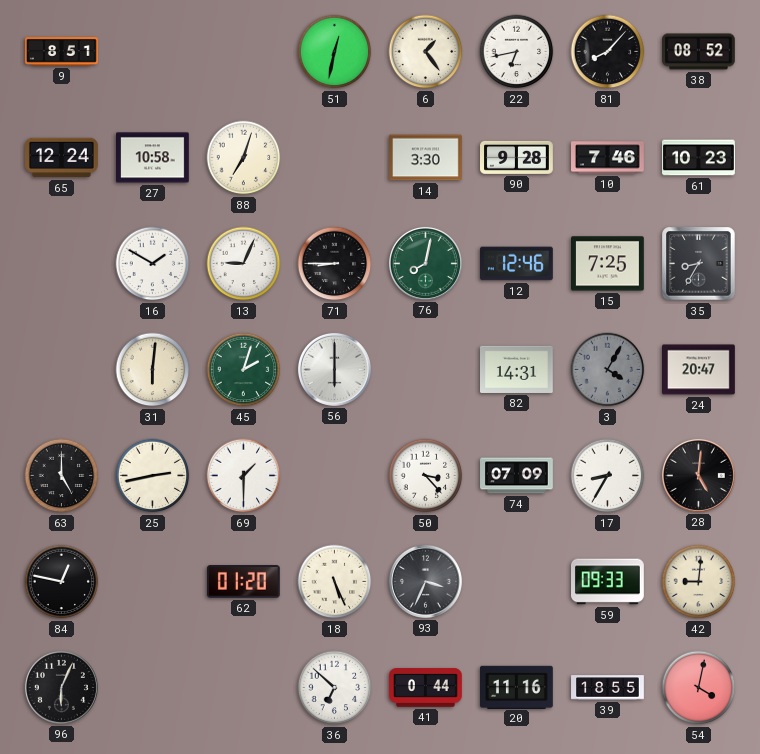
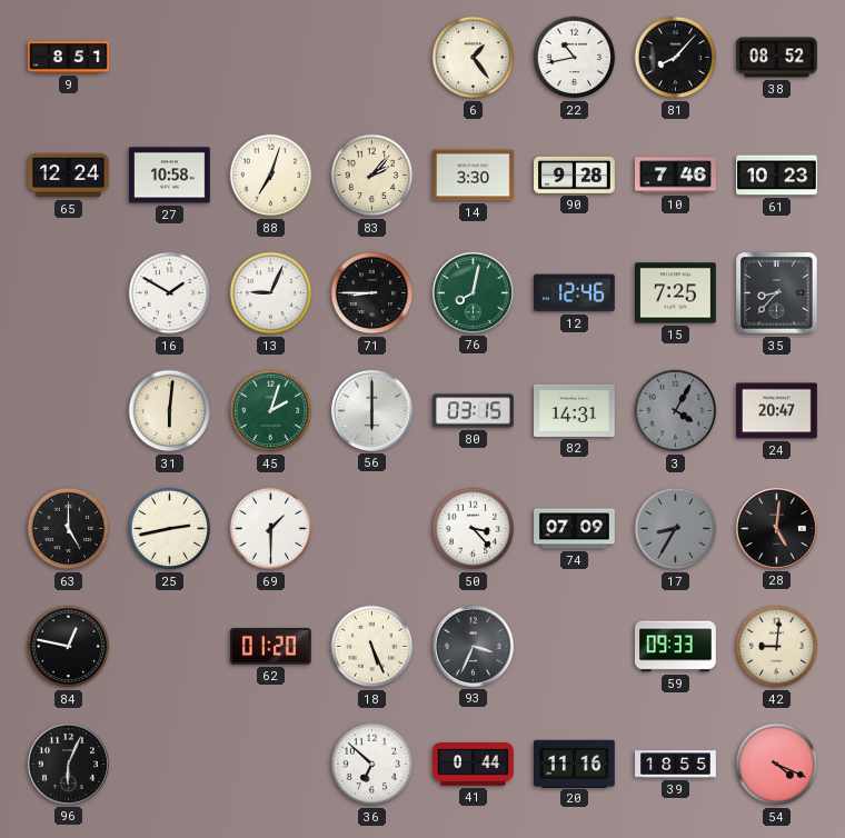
51: 12:32 -> none (335, 52)
22: 6:43 -> 10:43 (575, 58)
83: none -> 2:07 (372, 176)
35: 8:35 -> 8:37 (777, 293)
80: none -> 03:15 (474, 411)
17 dial: white -> grey (676, 529)
54: 4:02 -> 4:19 (777, 765)
